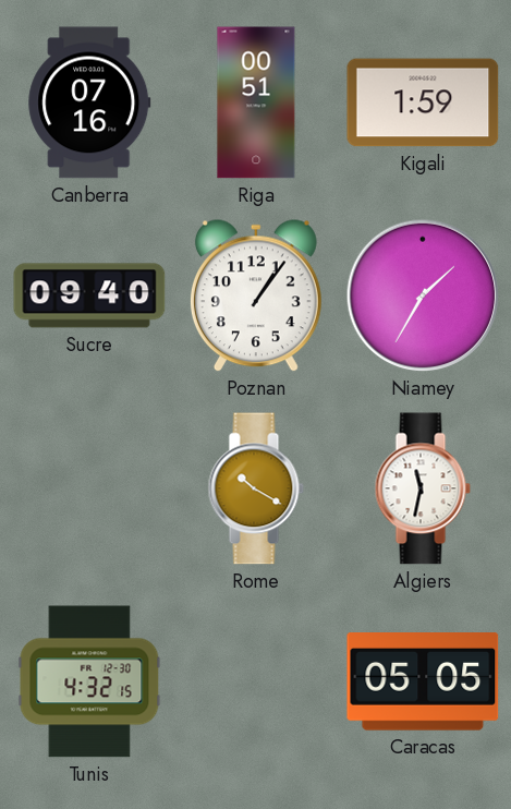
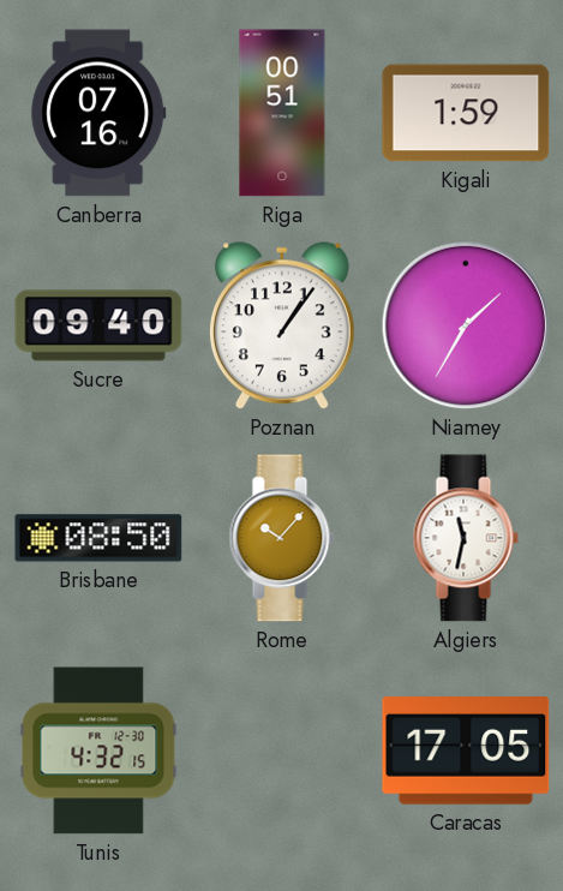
Brisbane: none -> 08:50 (98, 538)
Rome: 10:20 -> 10:07 (282, 538)
Caracas: 05:05 -> 17:05 (466, 752)
